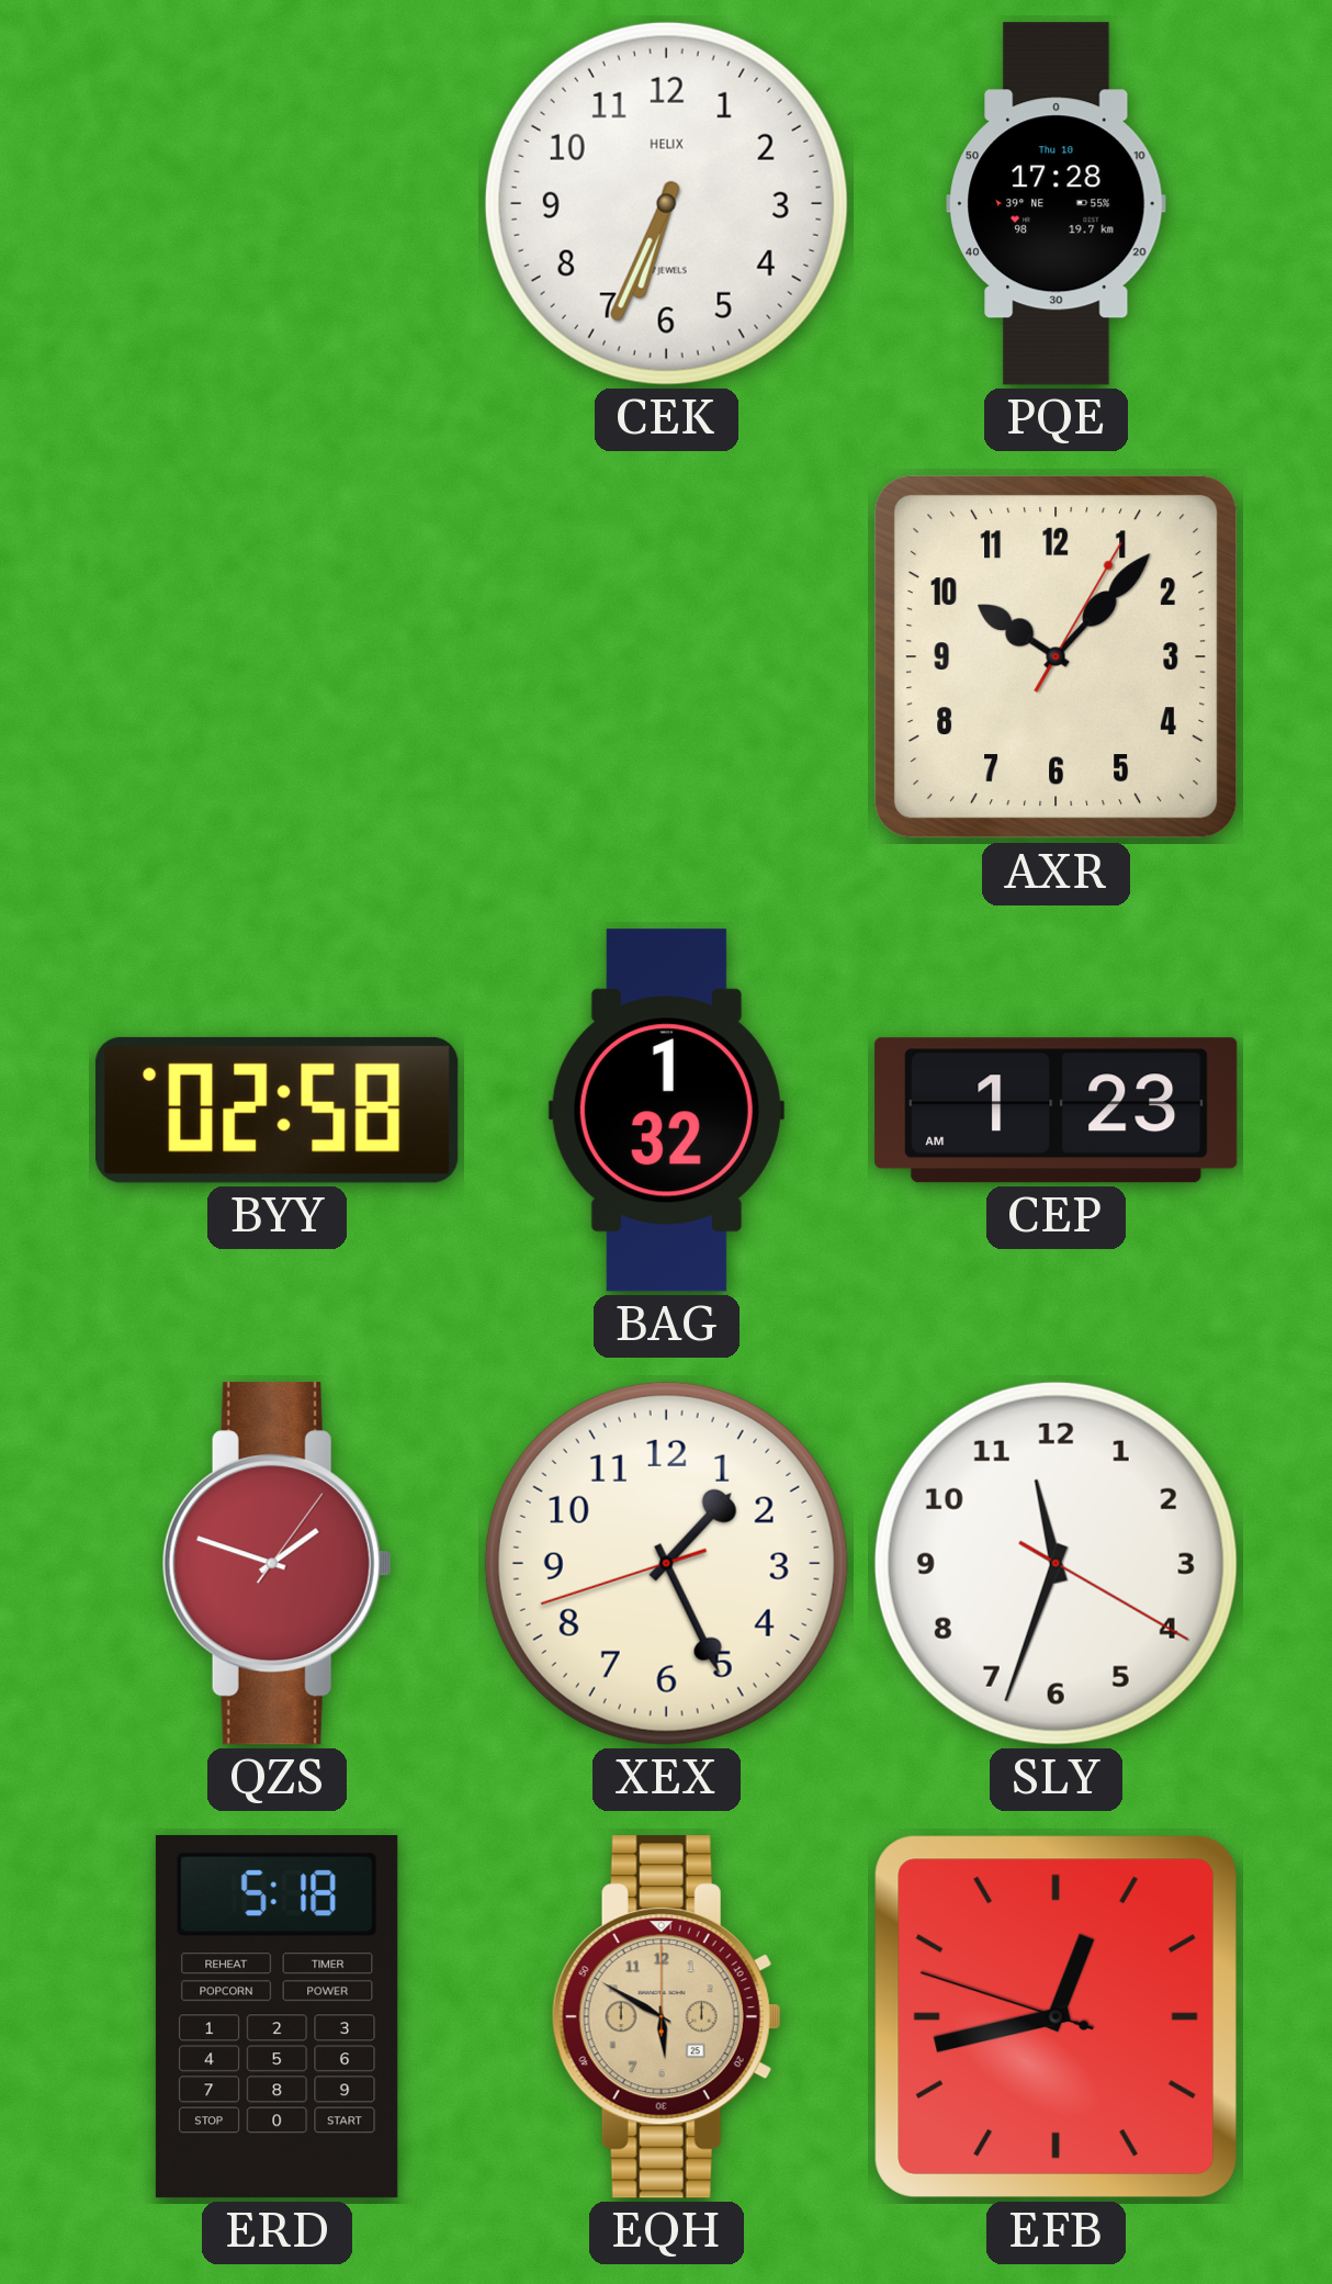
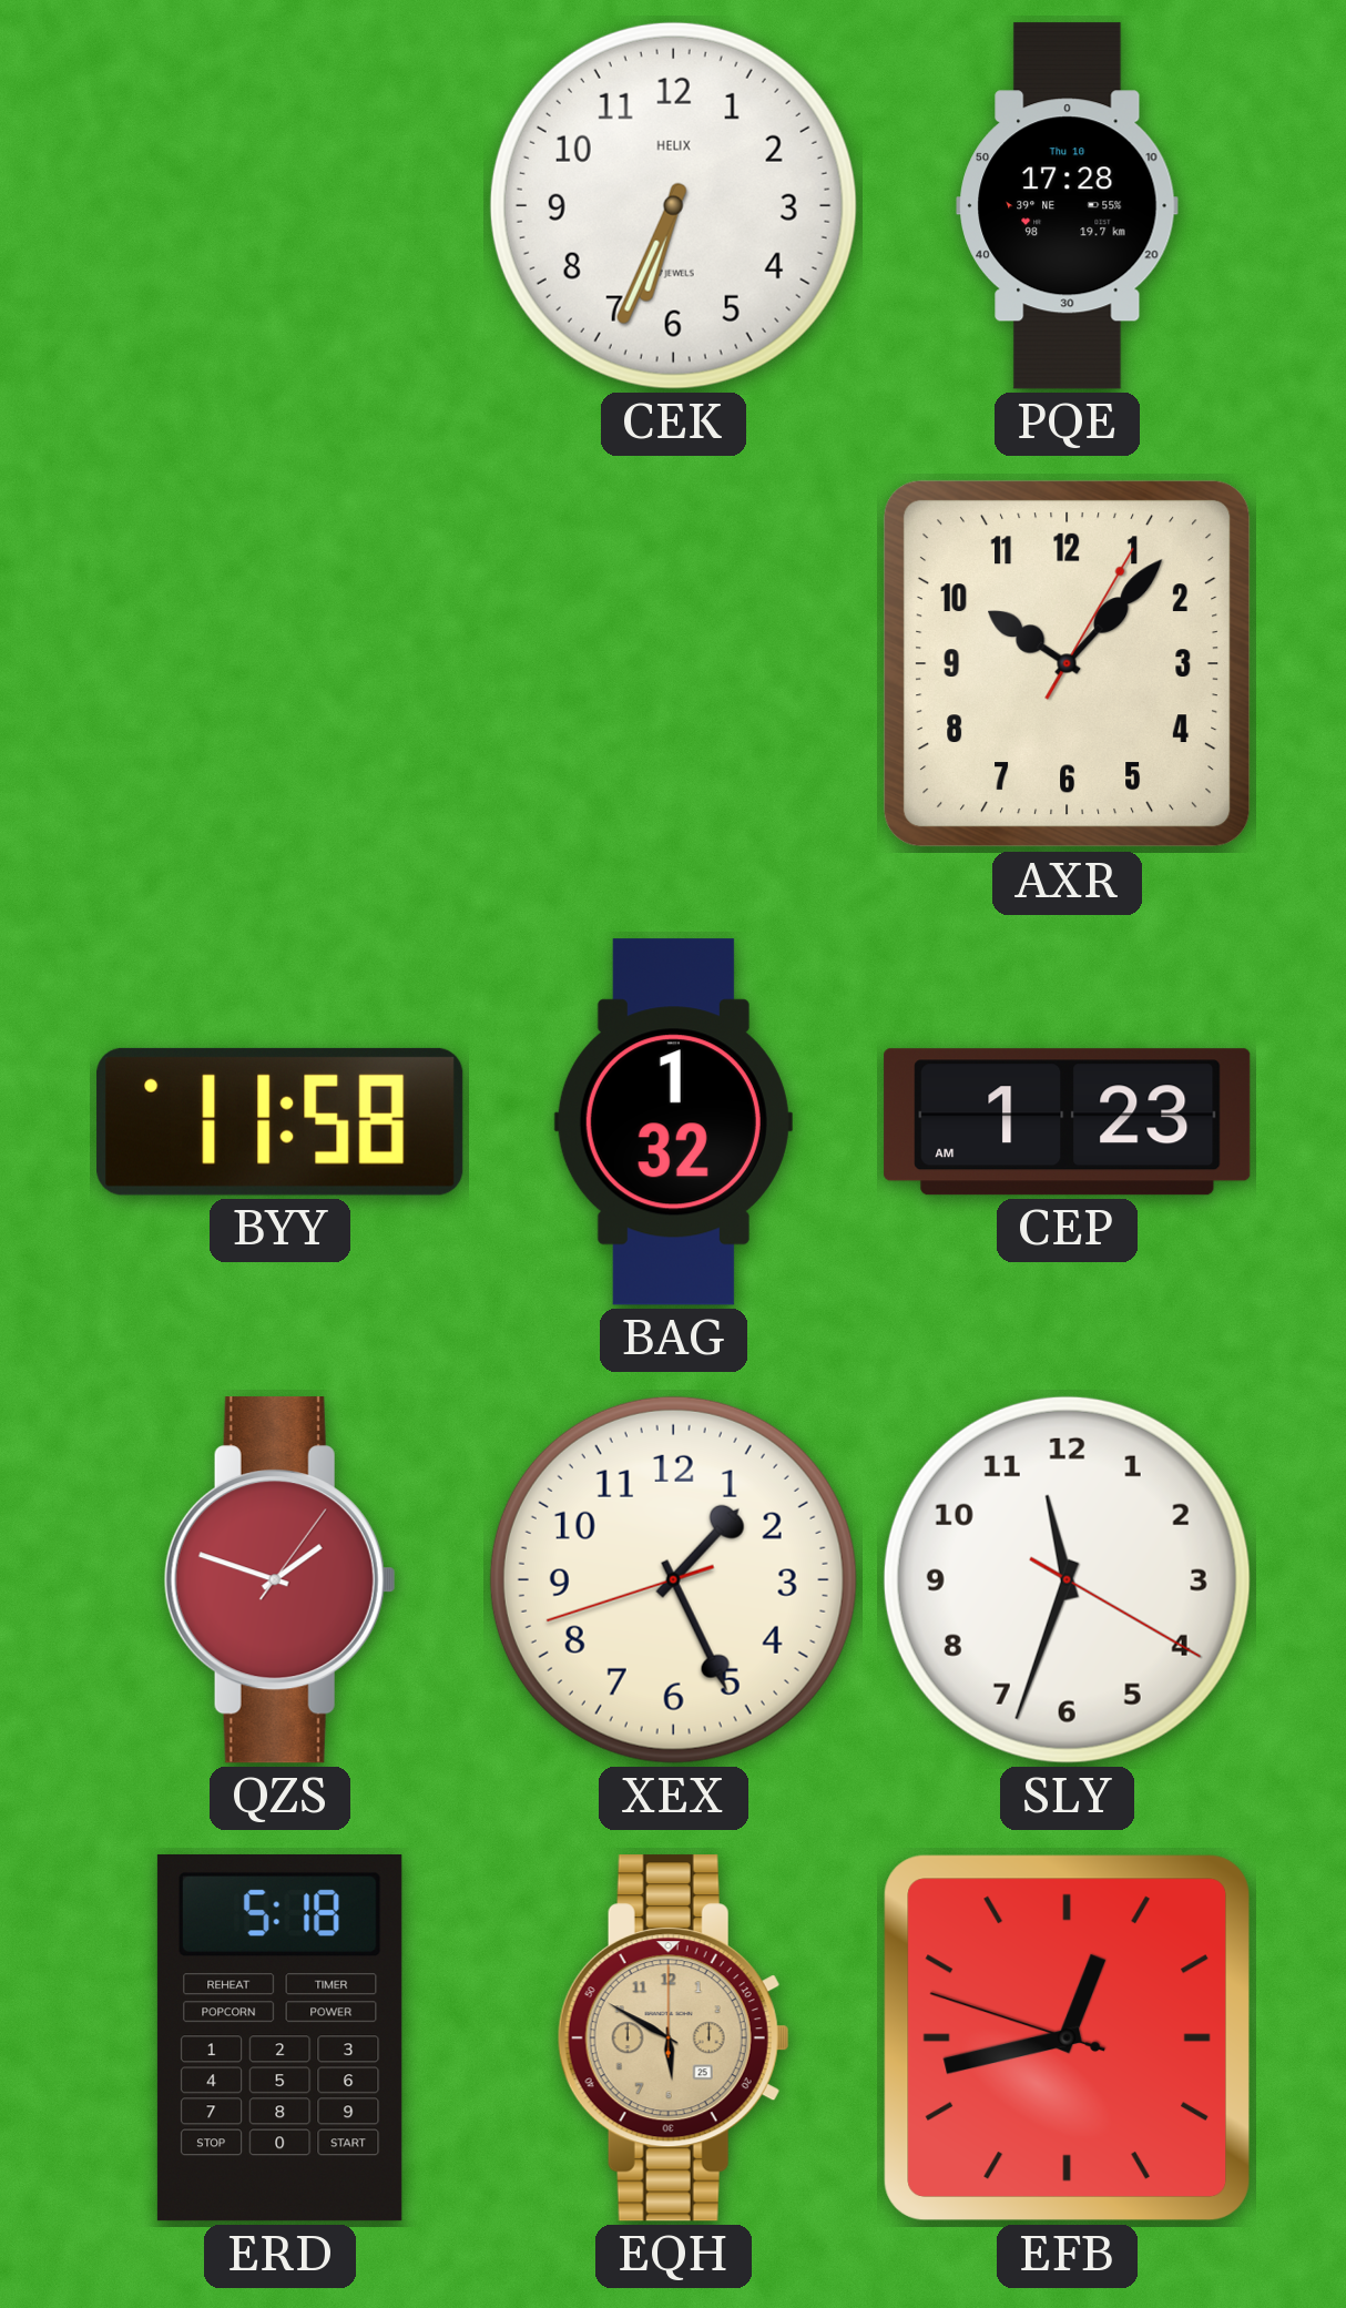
BYY: 02:58 -> 11:58 (281, 1121)
